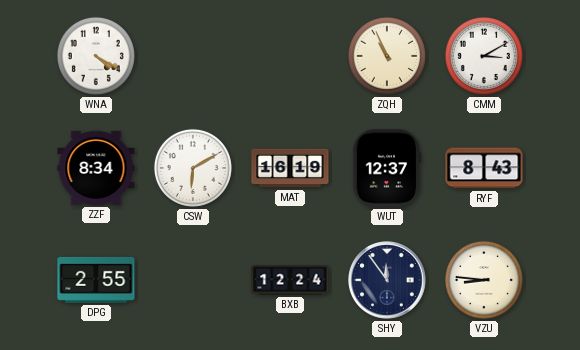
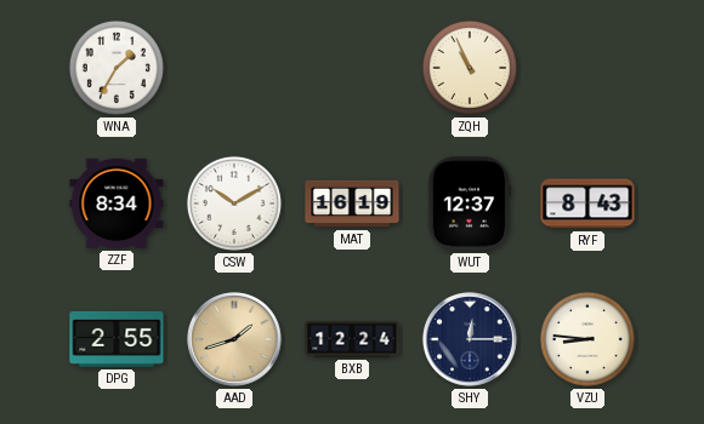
WNA: 4:20 -> 1:35 (117, 68)
CMM: 3:10 -> none (484, 56)
CSW: 6:10 -> 10:10 (234, 204)
AAD: none -> 1:42 (234, 339)
SHY: 11:54 -> 12:15 (470, 339)
